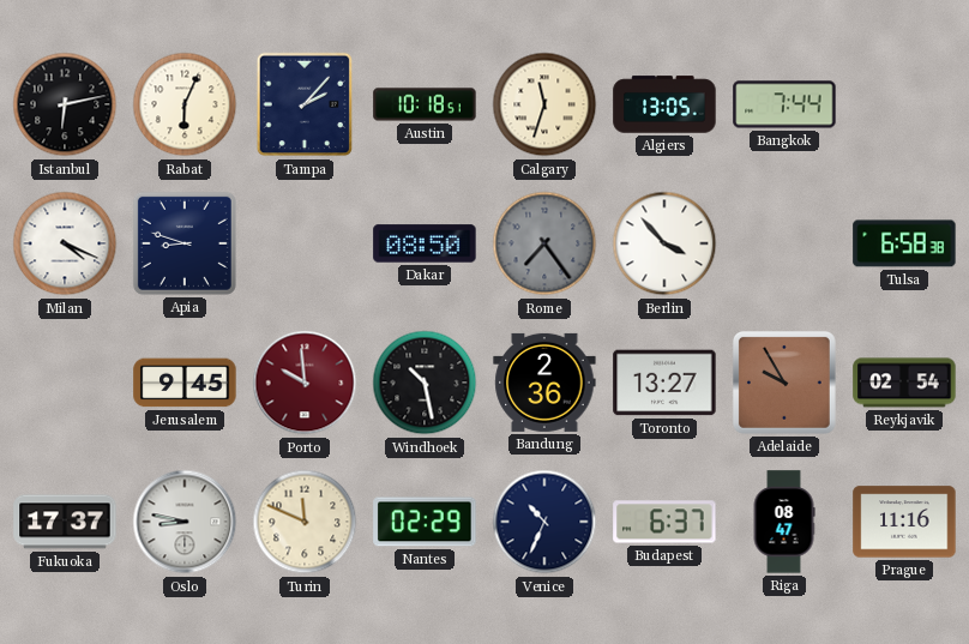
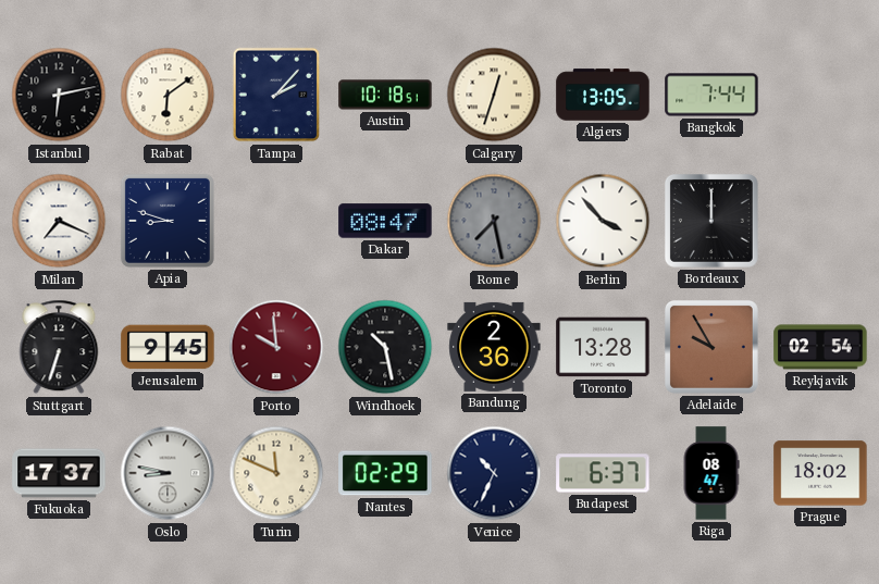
Rabat: 6:04 -> 6:09 (168, 95)
Calgary: 11:33 -> 12:33 (494, 95)
Milan: 4:19 -> 7:19 (59, 221)
Dakar: 08:50 -> 08:47 (385, 221)
Rome: 7:24 -> 7:28 (494, 221)
Bordeaux: none -> 12:00 (711, 221)
Tulsa: 6:58 -> none (904, 243)
Stuttgart: none -> 6:33 (59, 347)
Toronto: 13:27 -> 13:28 (603, 347)
Prague: 11:16 -> 18:02 (820, 473)
